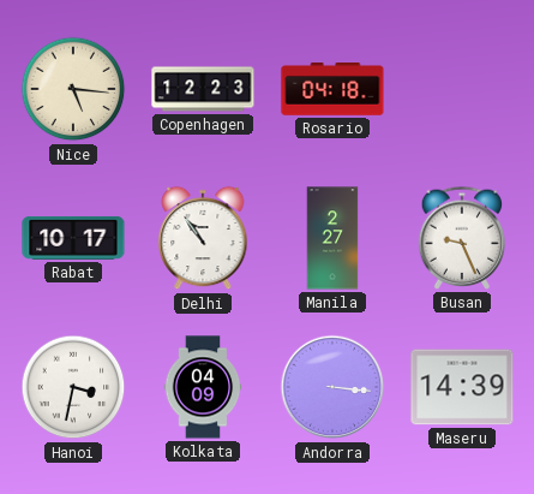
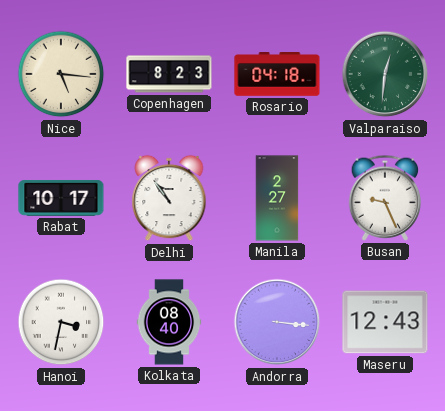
Copenhagen: 12:23 -> 8:23 (169, 74)
Valparaiso: none -> 12:31 (385, 74)
Kolkata: 04:09 -> 08:40 (169, 322)
Maseru: 14:39 -> 12:43 (385, 322)
